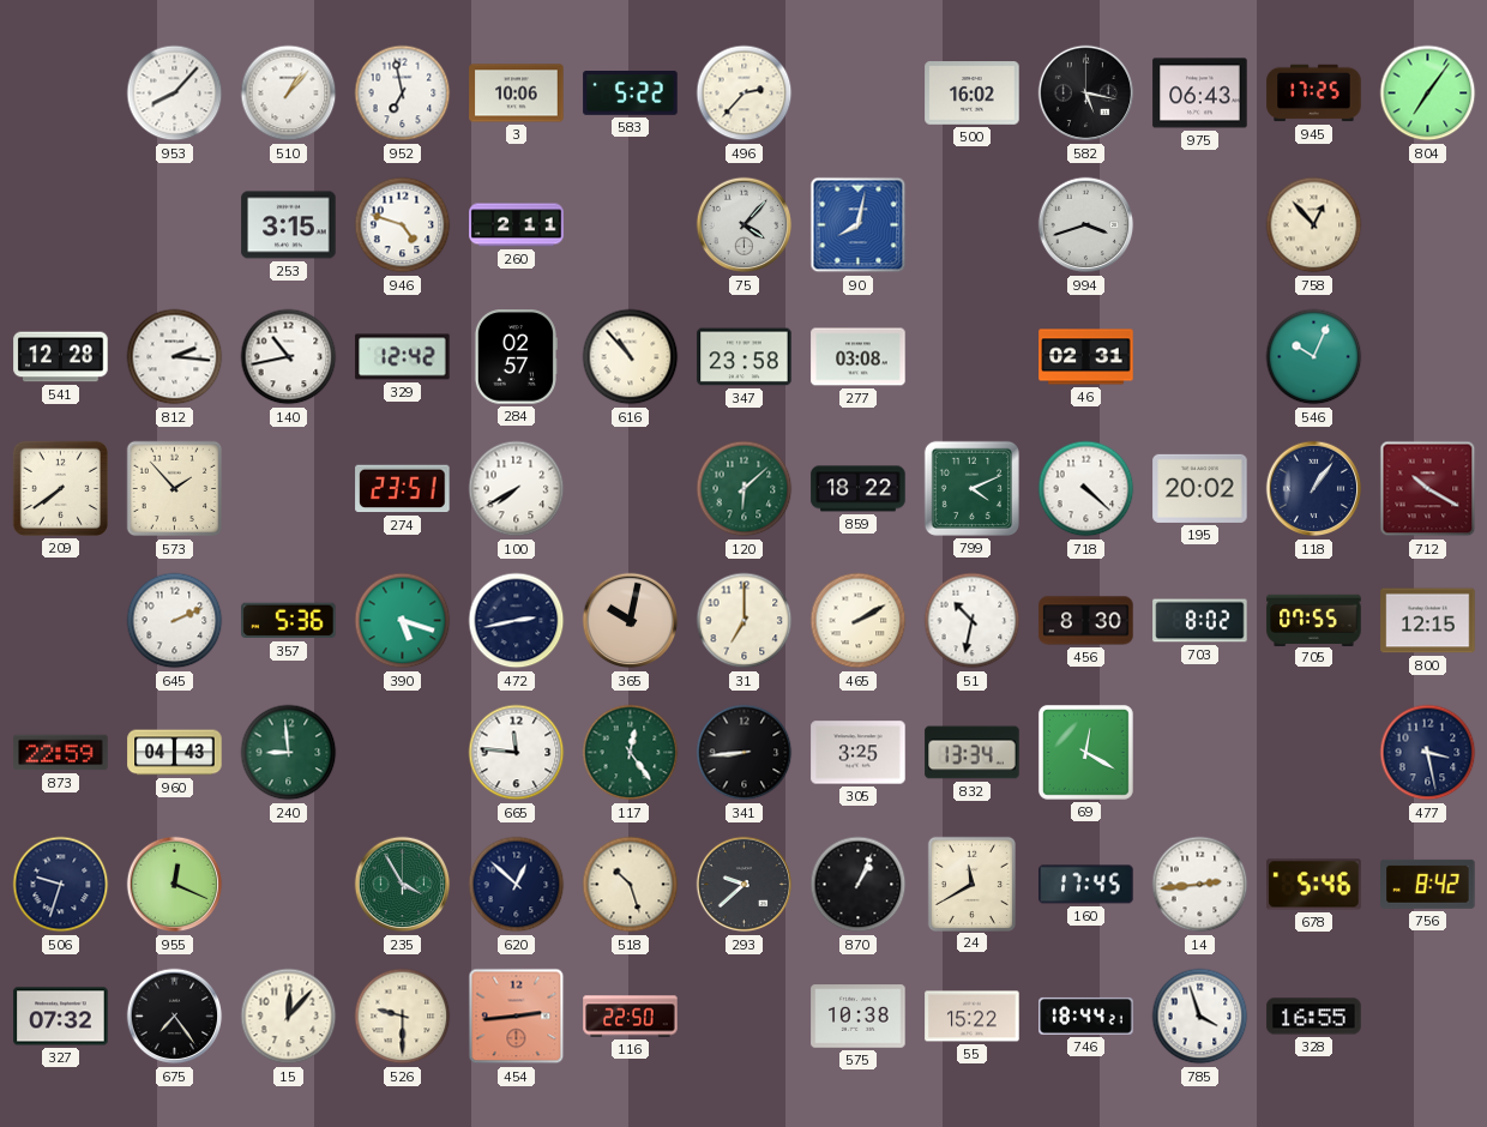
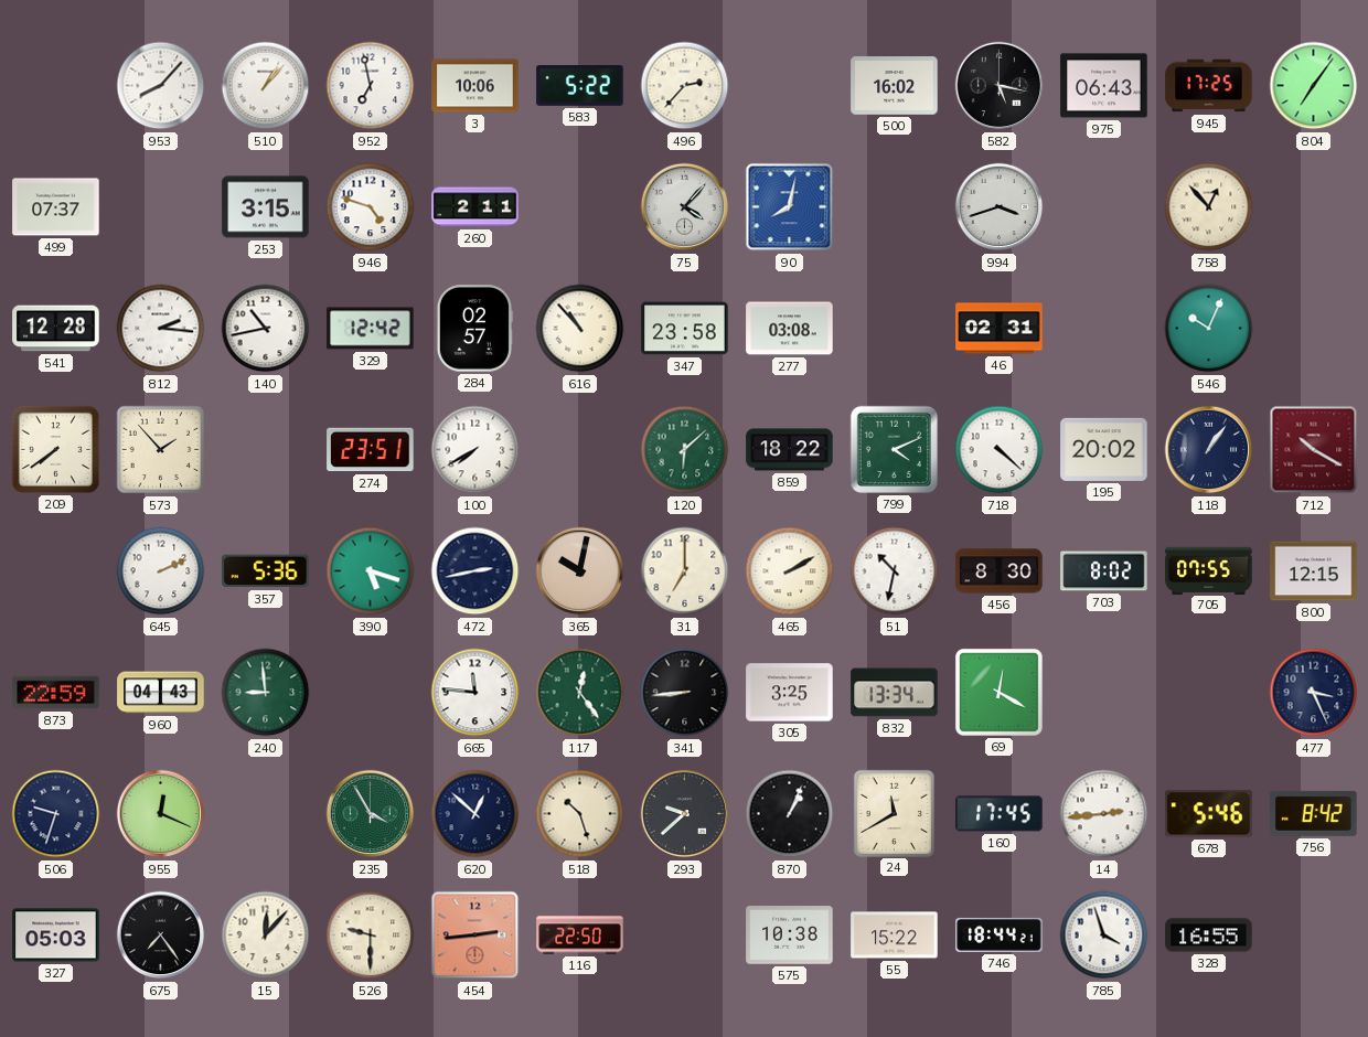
499: none -> 07:37 (56, 207)
477: 3:28 -> 3:26 (1314, 693)
327: 07:32 -> 05:03 (56, 936)
